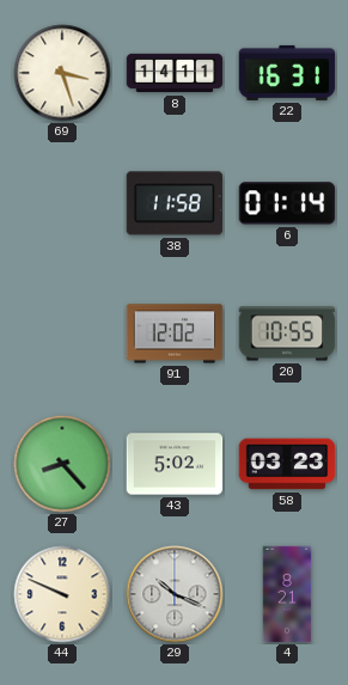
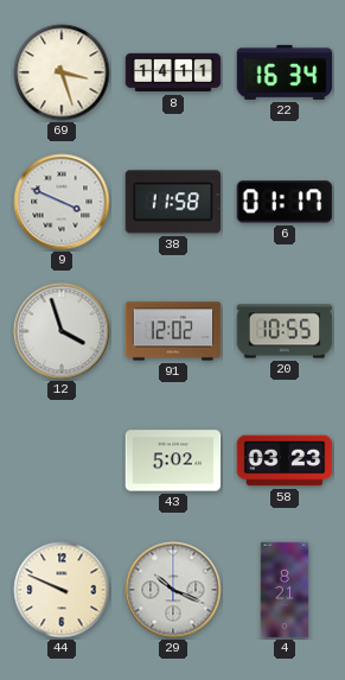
22: 16:31 -> 16:34 (285, 72)
9: none -> 3:49 (62, 202)
6: 01:14 -> 01:17 (285, 202)
12: none -> 3:57 (62, 331)
27: 8:23 -> none (62, 464)
